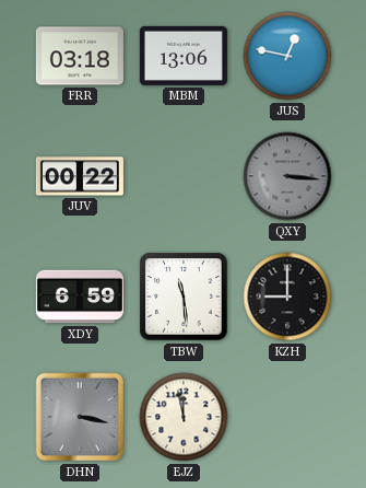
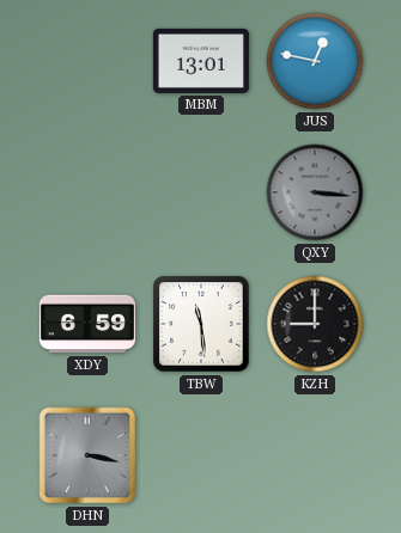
FRR: 03:18 -> none (80, 56)
MBM: 13:06 -> 13:01 (201, 61)
JUV: 00:22 -> none (80, 176)
EJZ: 11:58 -> none (184, 417)
